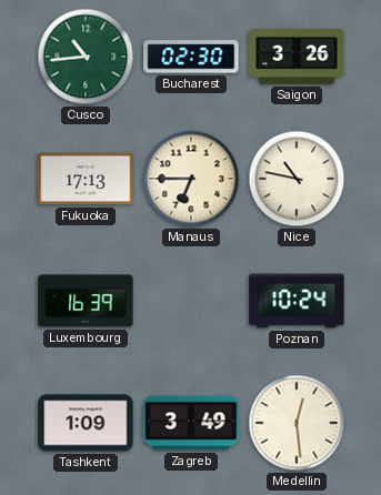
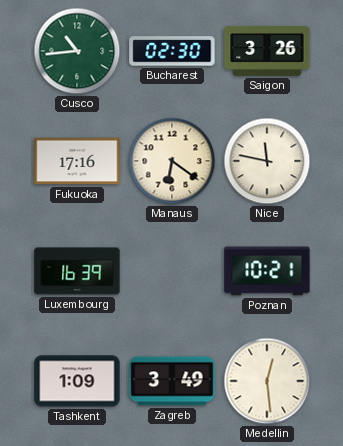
Fukuoka: 17:13 -> 17:16 (77, 161)
Manaus: 6:45 -> 6:21 (172, 161)
Nice: 10:47 -> 11:47 (267, 161)
Poznan: 10:24 -> 10:21 (267, 271)
